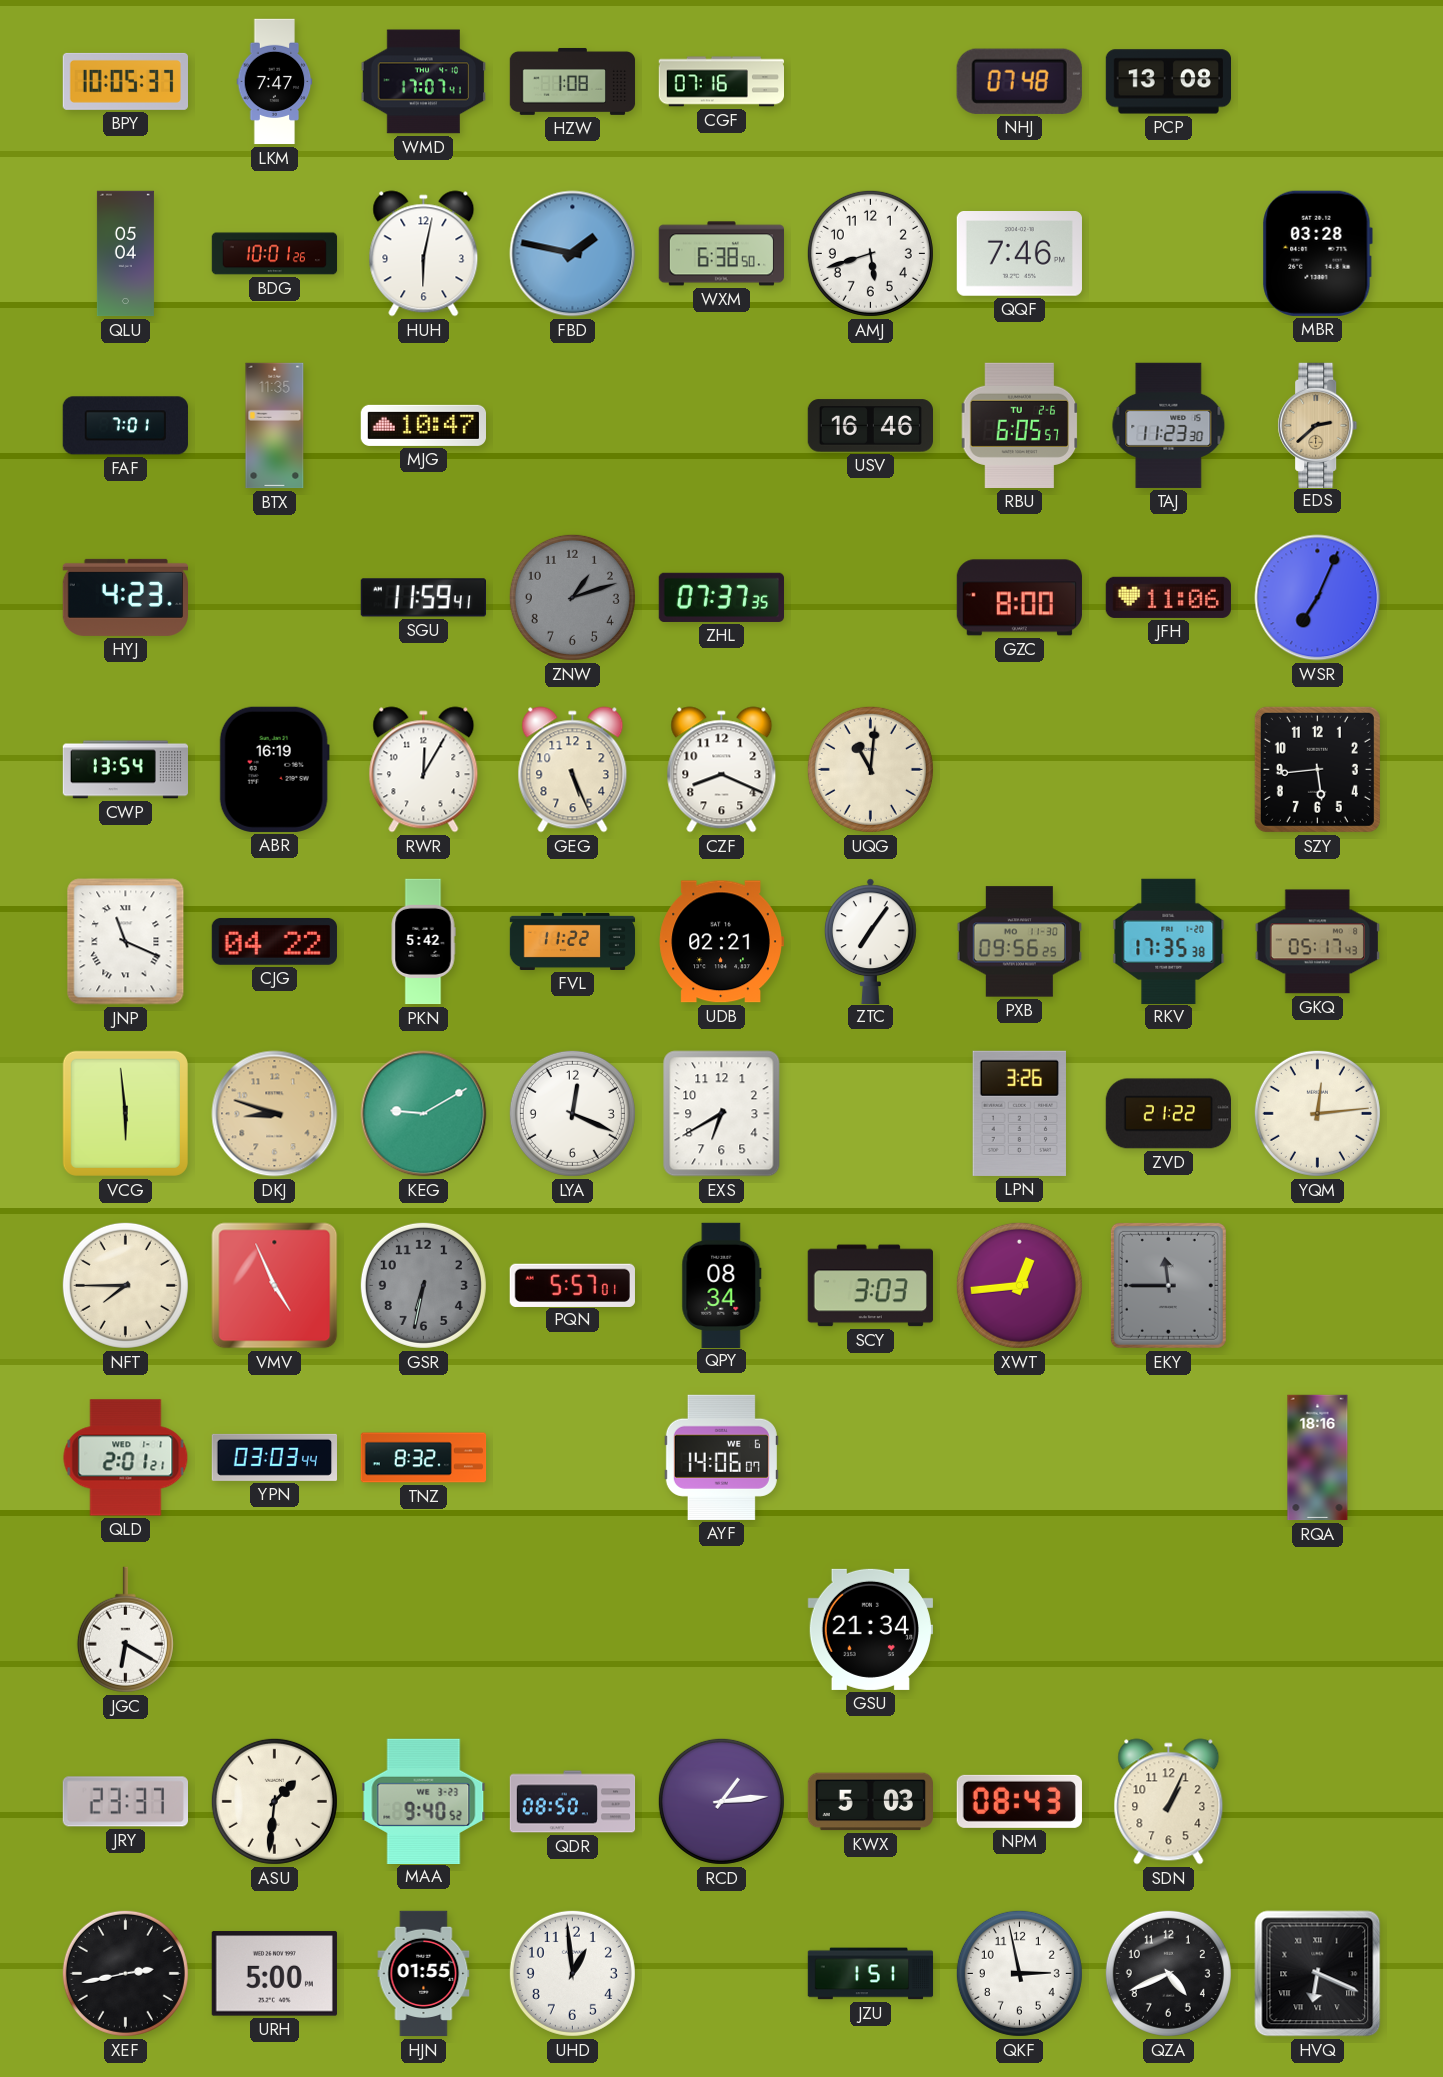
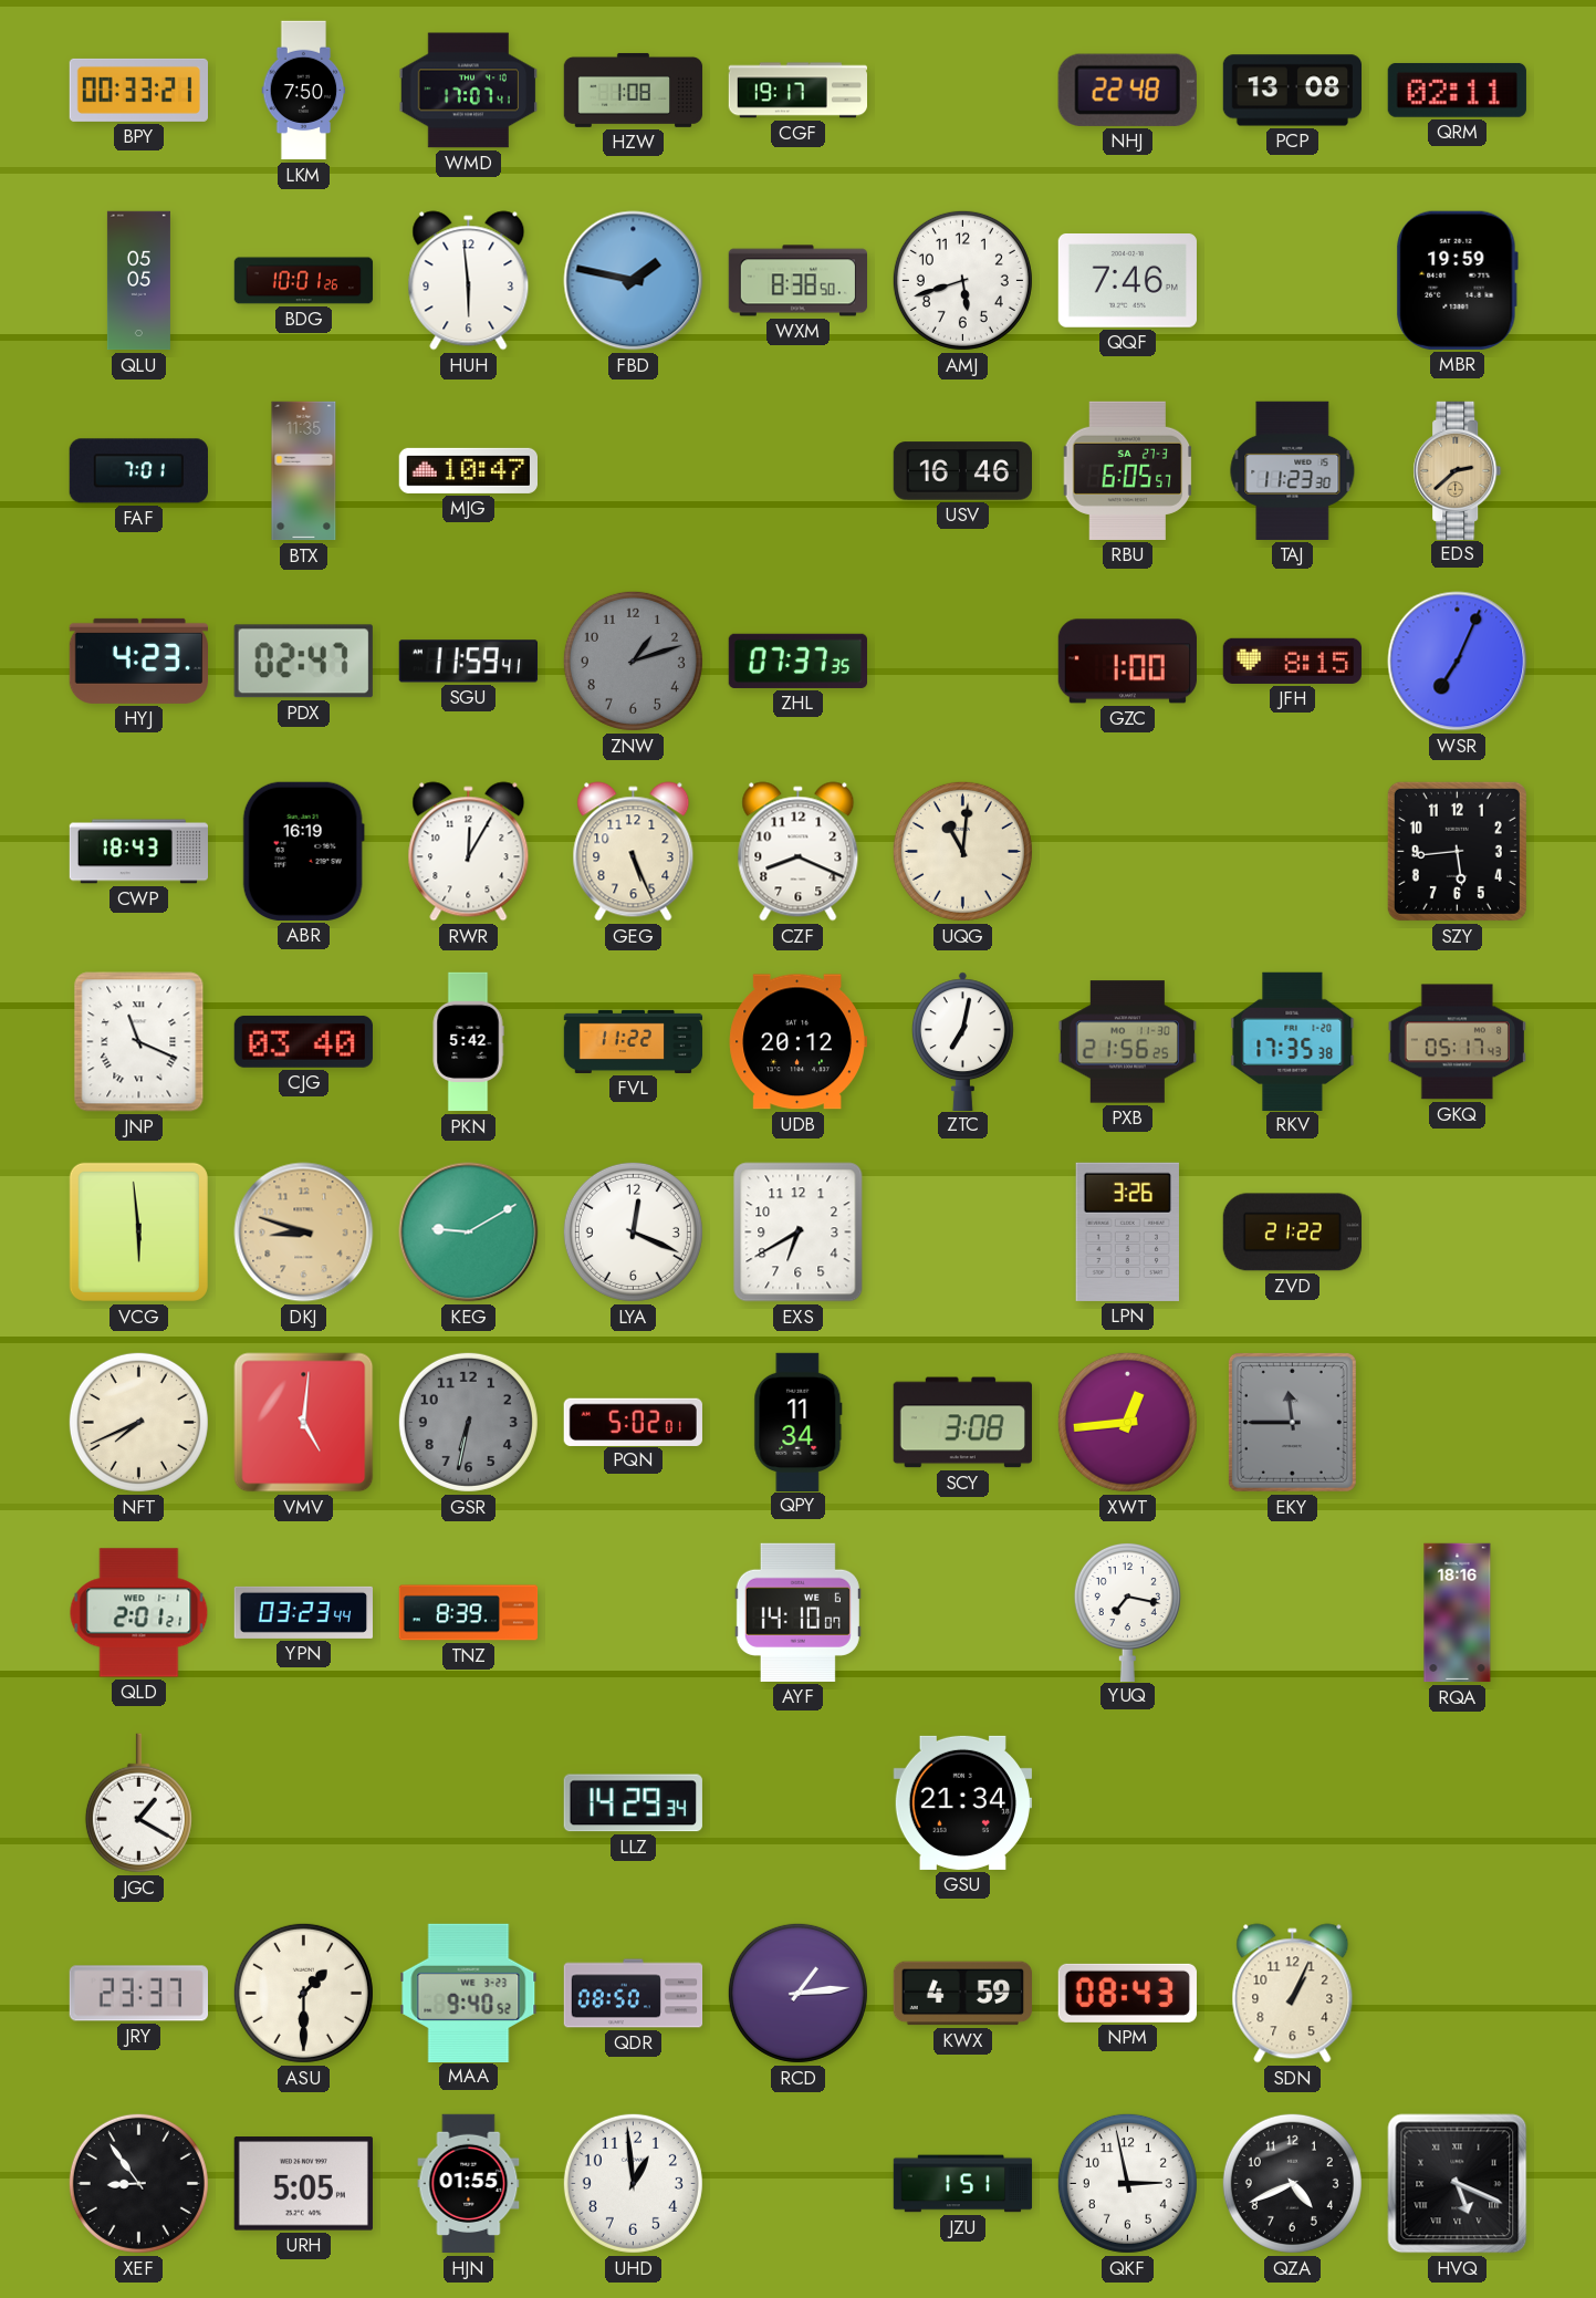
BPY: 10:05 -> 00:33 (138, 90)
LKM: 7:47 -> 7:50 (304, 91)
CGF: 07:16 -> 19:17 (797, 91)
NHJ: 07:48 -> 22:48 (1127, 90)
QRM: none -> 02:11 (1457, 90)
QLU: 05:04 -> 05:05 (138, 281)
HUH: 6:02 -> 5:59 (469, 281)
WXM: 6:38 -> 8:38 (797, 281)
MBR: 03:28 -> 19:59 (1457, 280)
RBU date: TU 2-6 -> SA 27-3 (1128, 470)
PDX: none -> 02:47 (303, 662)
GZC: 8:00 -> 1:00 (1127, 662)
JFH: 11:06 -> 8:15 (1292, 661)
CWP: 13:54 -> 18:43 (138, 852)
CJG: 04:22 -> 03:40 (303, 1041)
UDB: 02:21 -> 20:12 (797, 1042)
ZTC: 7:06 -> 7:02 (962, 1041)
PXB: 09:56 -> 21:56 (1127, 1042)
YQM: 12:14 -> none (1317, 1113)
NFT: 7:45 -> 7:41 (138, 1422)
VMV: 4:56 -> 5:01 (304, 1423)
PQN: 5:57 -> 5:02 (633, 1422)
QPY: 08:34 -> 11:34 (799, 1422)
SCY: 3:03 -> 3:08 (962, 1423)
YPN: 03:03 -> 03:23 (303, 1612)
TNZ: 8:32 -> 8:39 (469, 1613)
AYF: 14:06 -> 14:10 (797, 1612)
YUQ: none -> 7:17 (1127, 1611)
JGC: 6:20 -> 1:20 (138, 1803)
LLZ: none -> 14:29 (633, 1803)
ASU: 1:31 -> 1:30 (303, 1993)
KWX: 5:03 -> 4:59 (962, 1994)
XEF: 2:43 -> 8:54 (138, 2183)
URH: 5:00 -> 5:05 (303, 2184)
HVQ: 6:19 -> 5:19 (1458, 2184)
